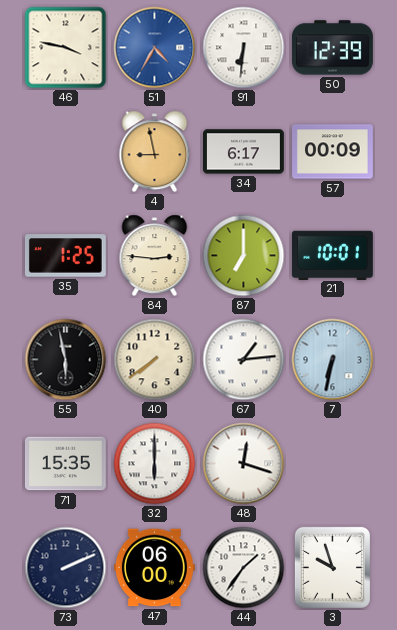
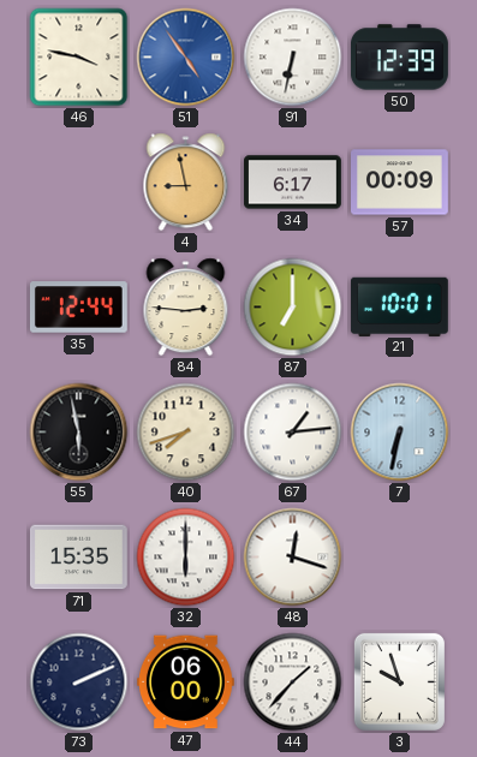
51: 4:35 -> 4:54 (186, 58)
91: 6:31 -> 6:32 (293, 58)
35: 1:25 -> 12:44 (78, 308)
40: 7:39 -> 7:42 (186, 433)
44: 1:36 -> 1:37 (293, 683)
